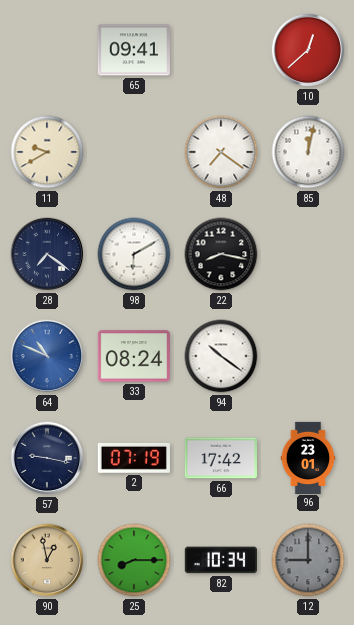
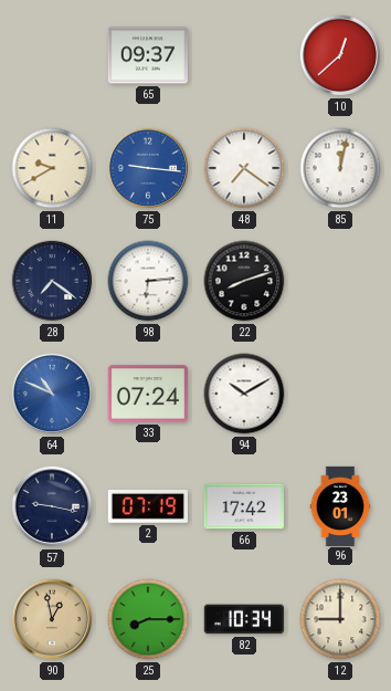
65: 09:41 -> 09:37 (148, 55)
75: none -> 9:16 (148, 168)
98: 6:10 -> 6:14 (148, 281)
22: 8:17 -> 8:12 (244, 281)
33: 08:24 -> 07:24 (148, 394)
94: 10:21 -> 10:10 (244, 394)
12 dial: grey -> cream (340, 619)
